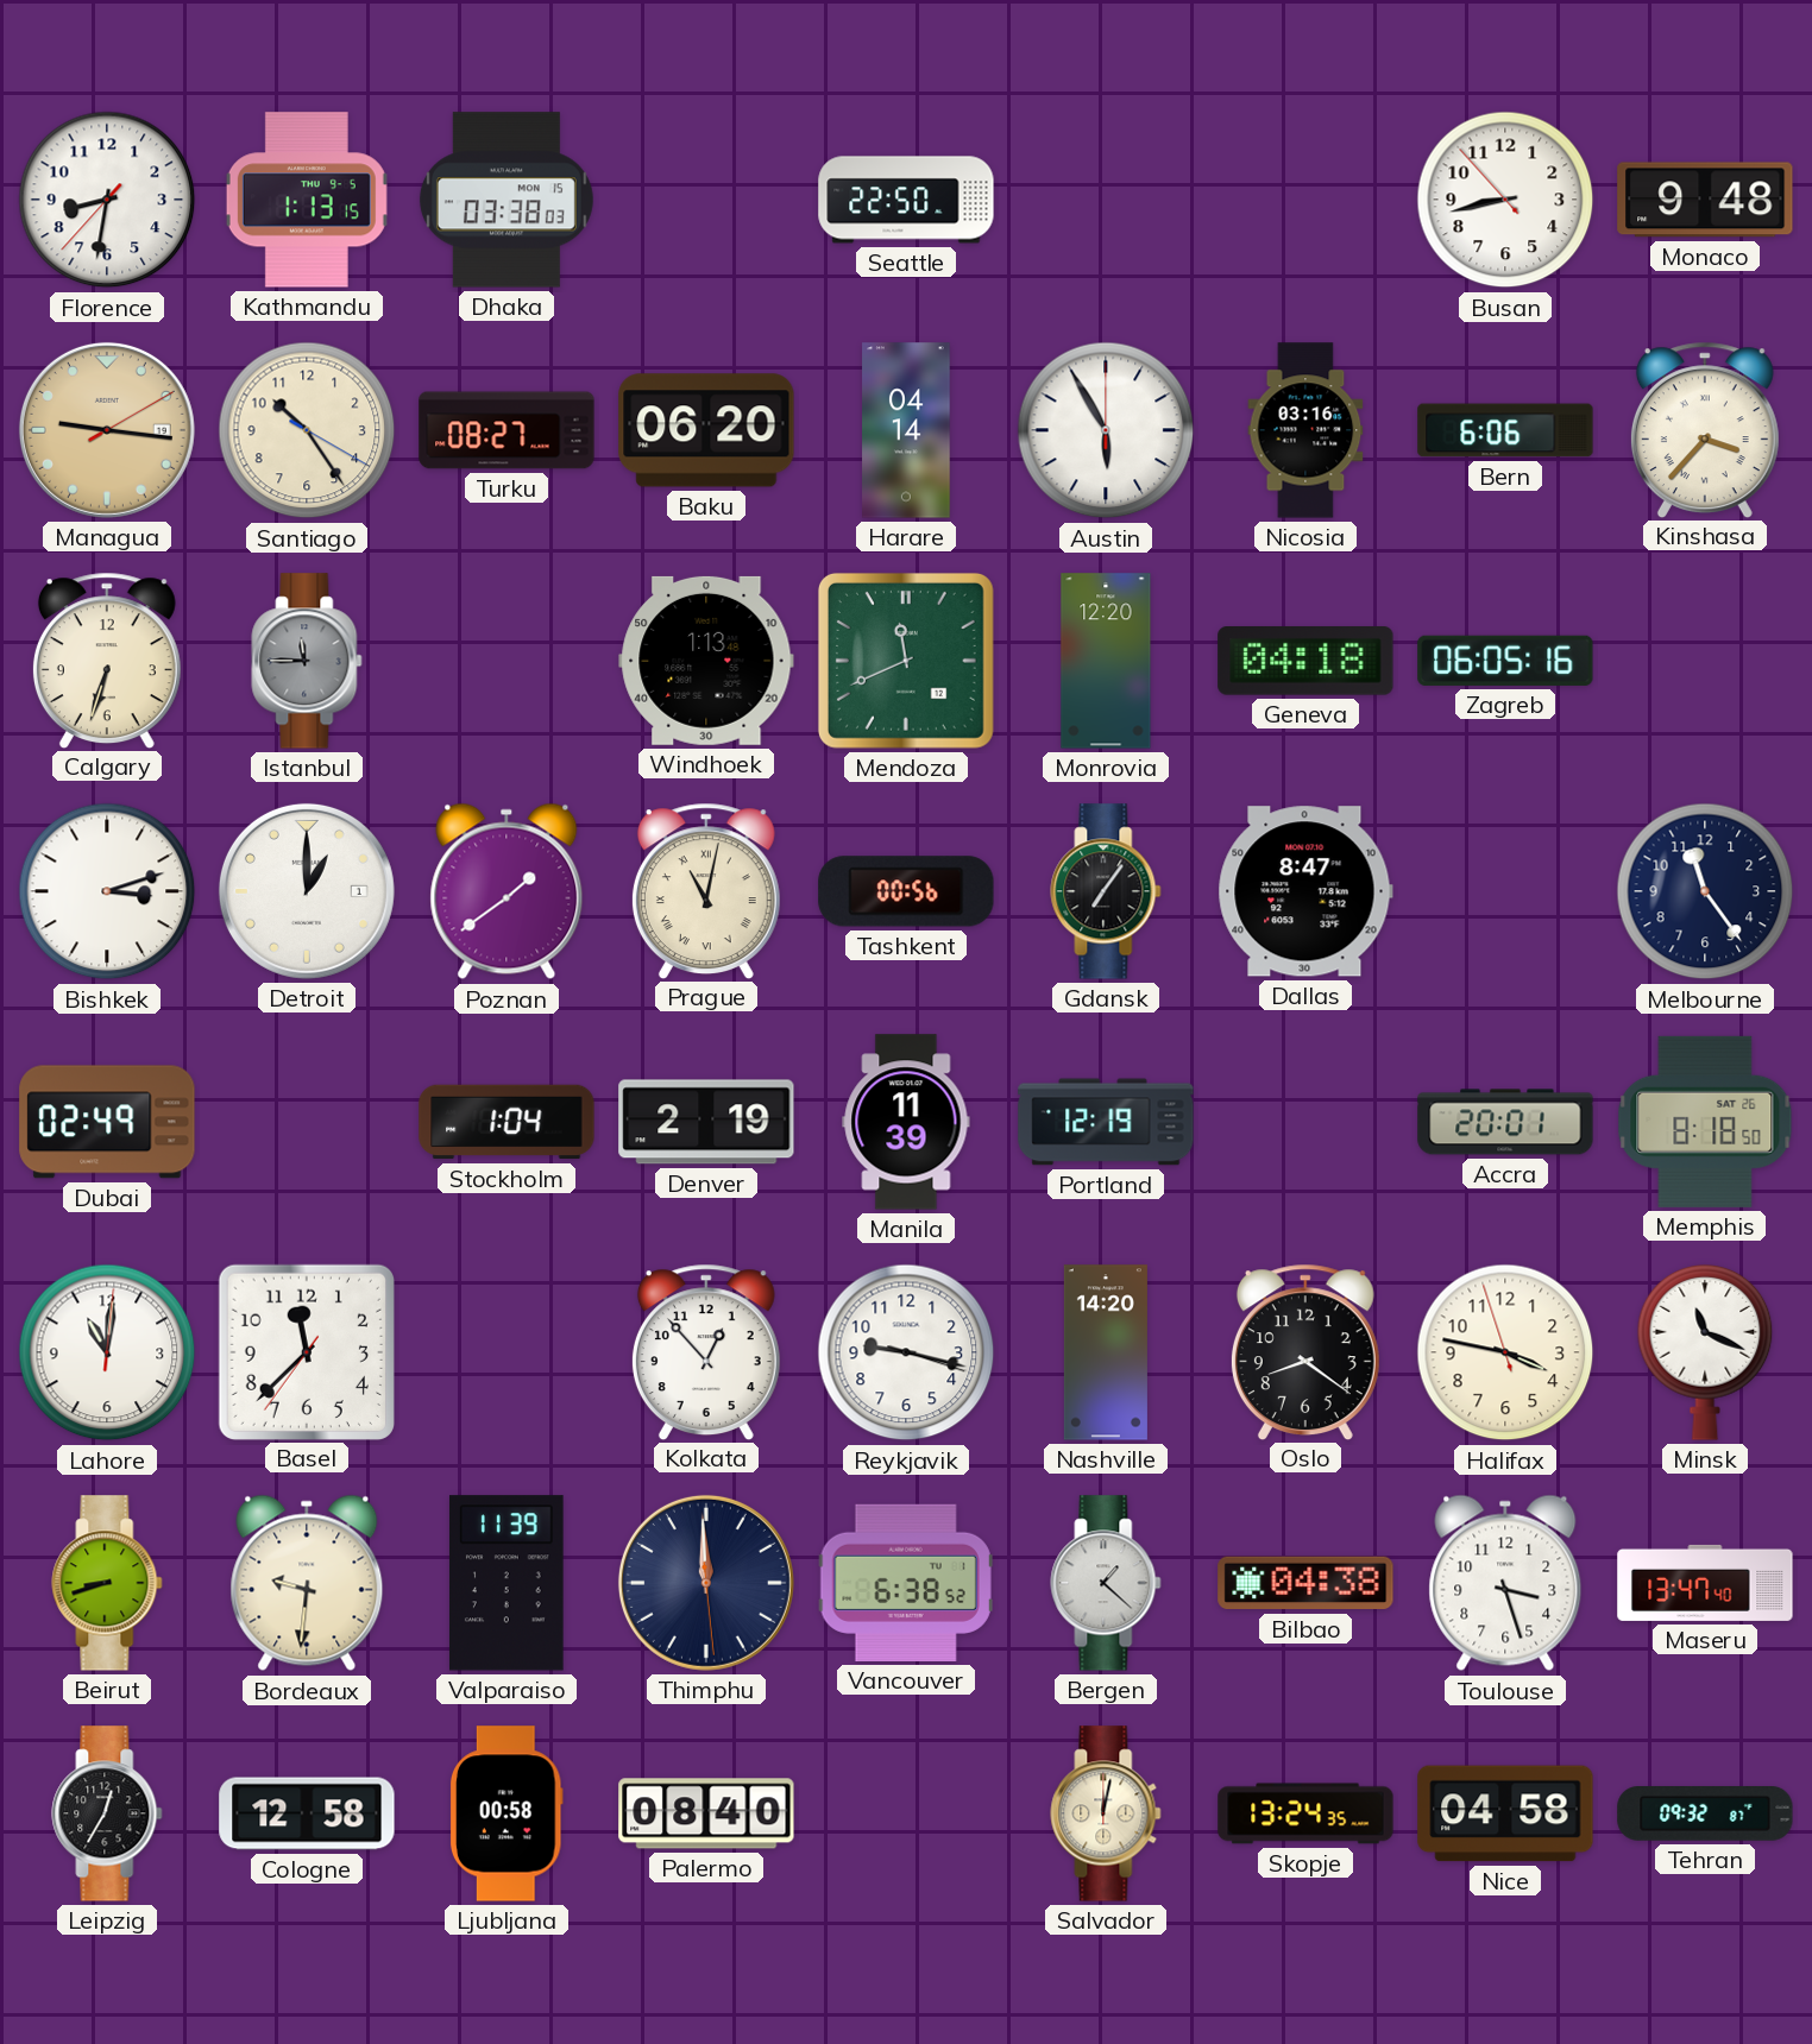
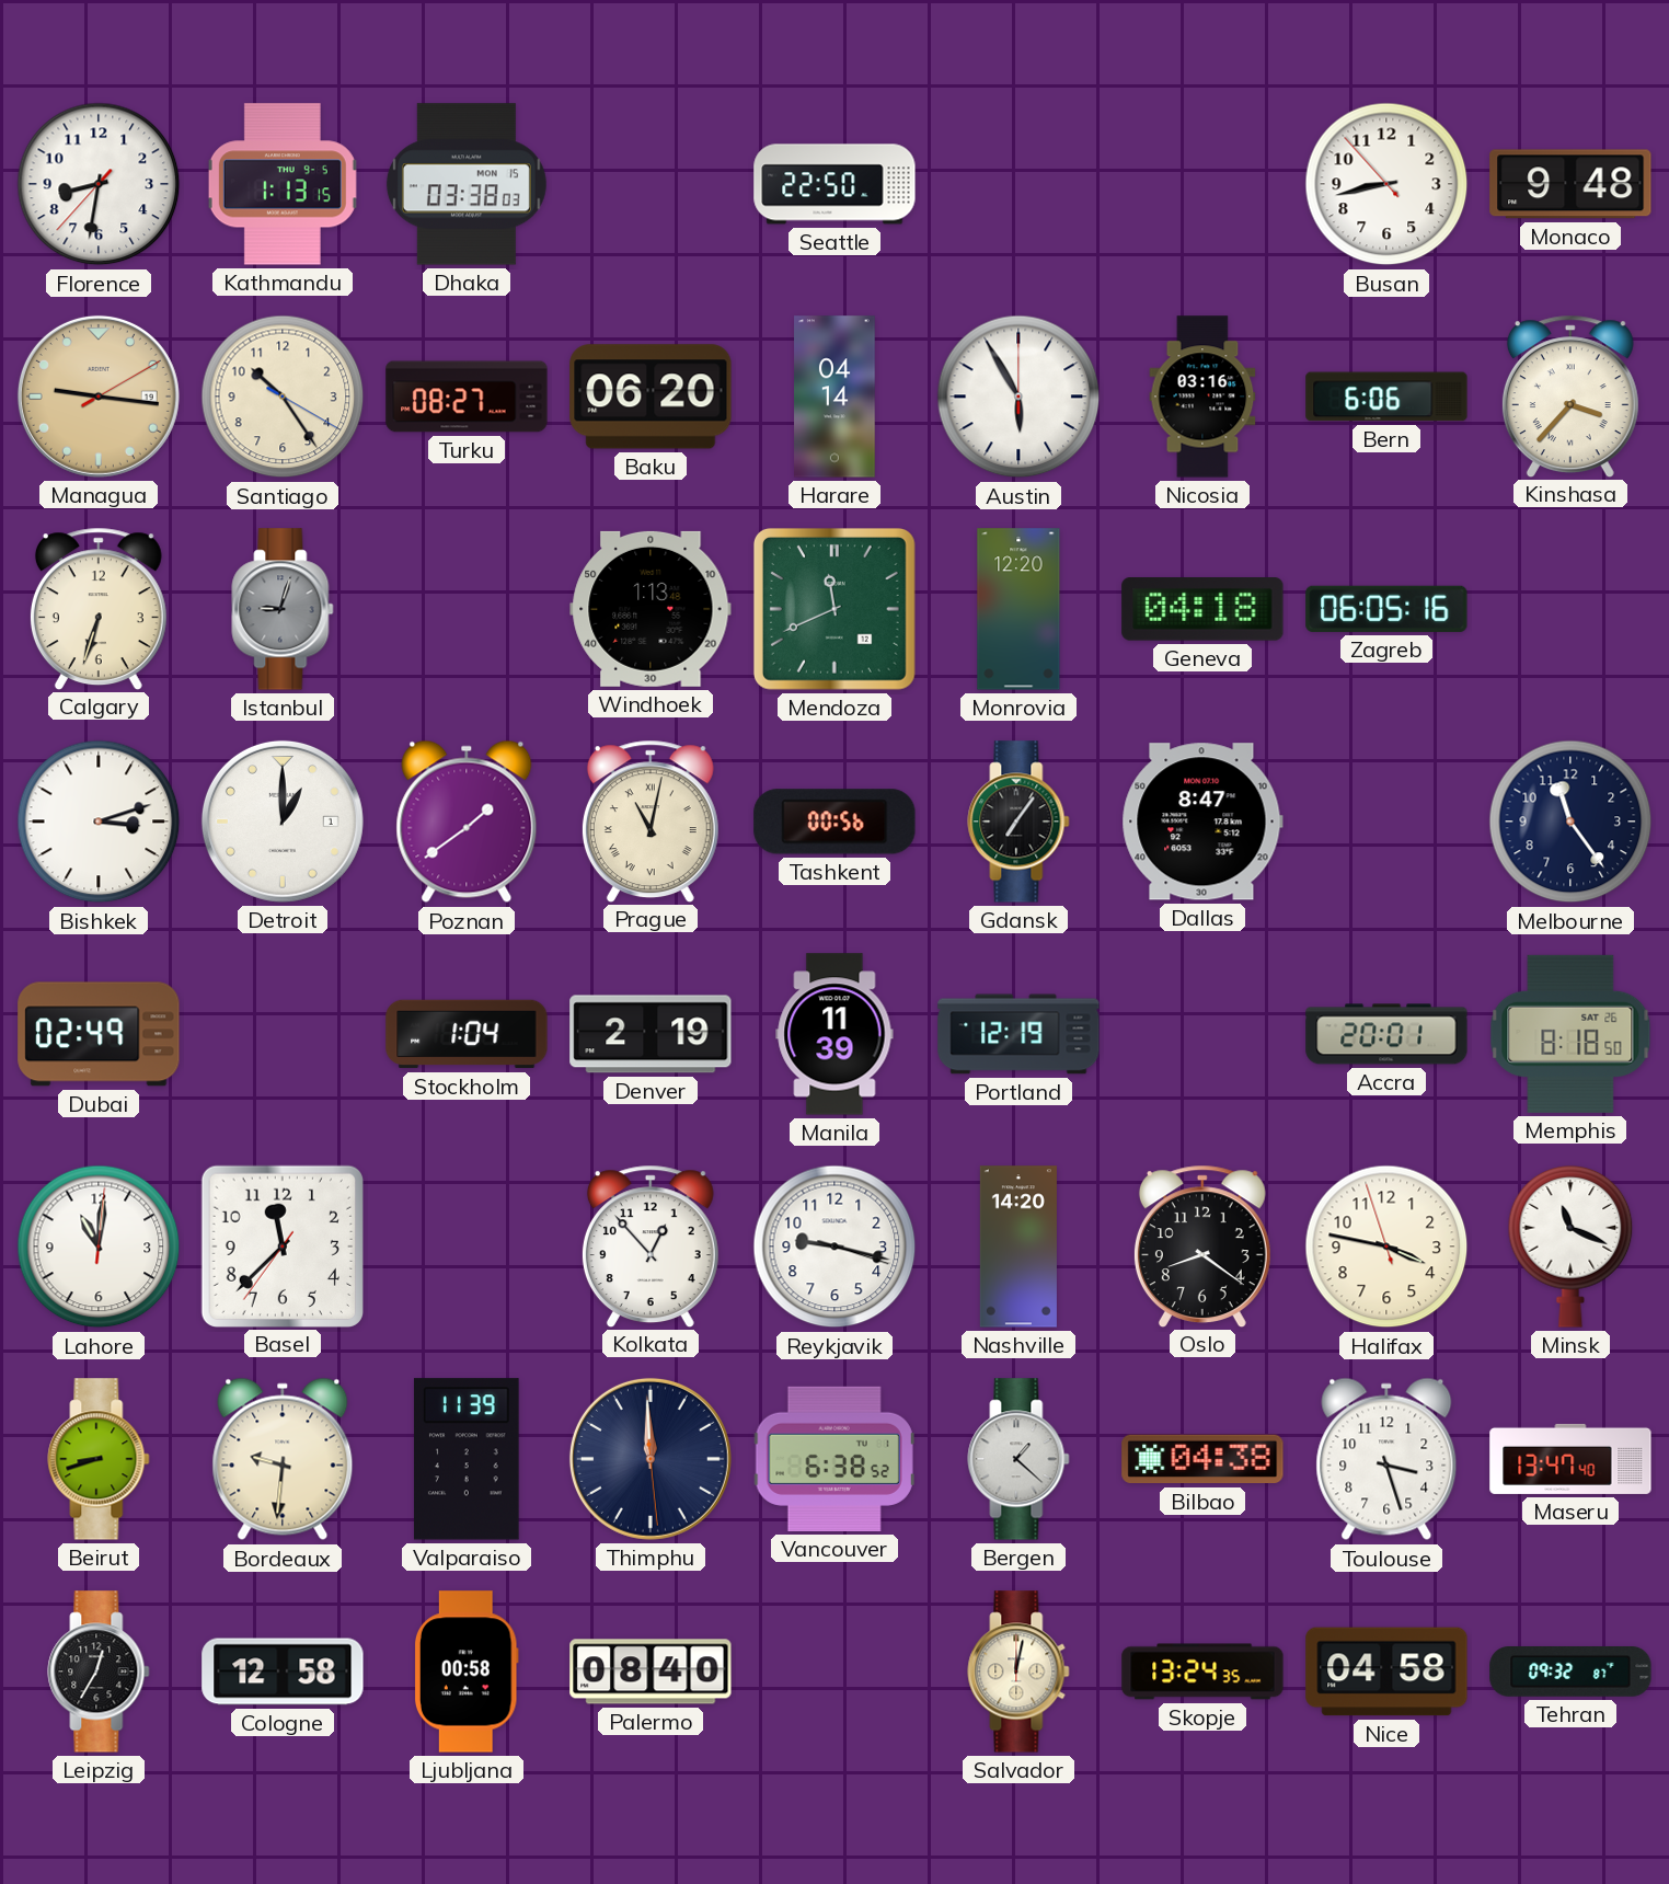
Istanbul: 11:45 -> 9:03 (283, 609)
